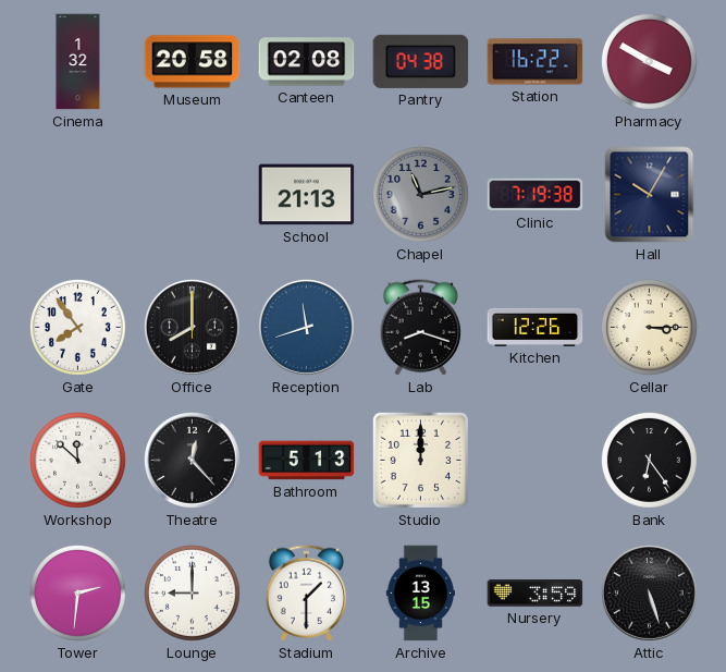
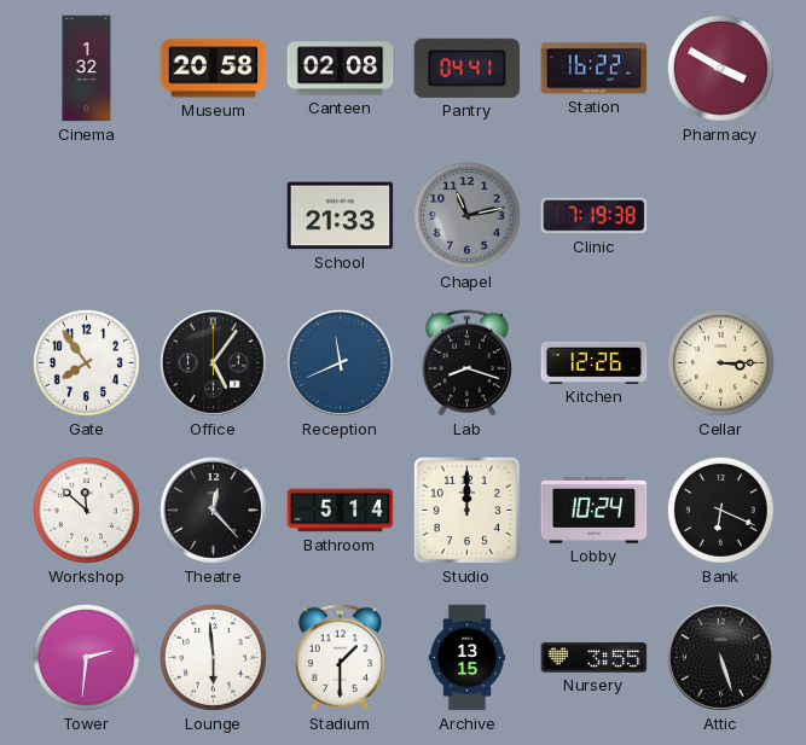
Pantry: 04:38 -> 04:41 (468, 68)
School: 21:13 -> 21:33 (341, 216)
Hall: 10:05 -> none (650, 195)
Office: 8:00 -> 5:06 (214, 363)
Reception: 11:42 -> 11:41 (341, 363)
Bathroom: 5:13 -> 5:14 (341, 511)
Lobby: none -> 10:24 (595, 511)
Bank: 6:24 -> 6:19 (720, 510)
Lounge: 9:00 -> 5:59 (213, 657)
Nursery: 3:59 -> 3:55 (595, 658)
